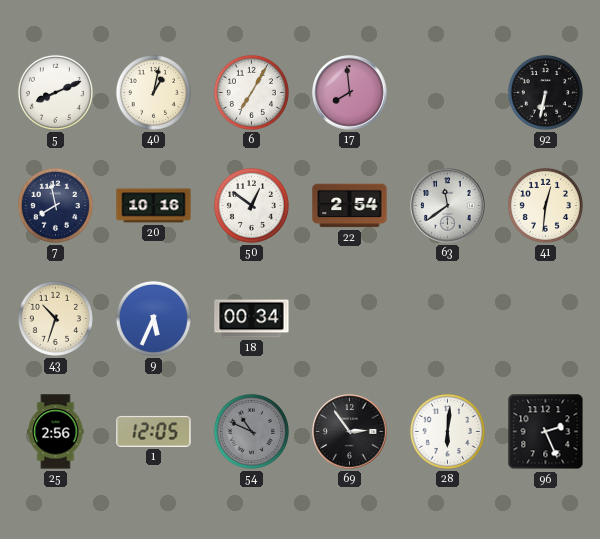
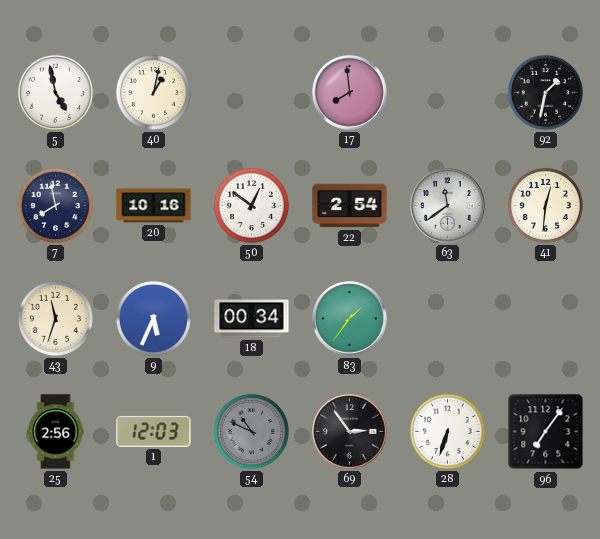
5: 8:11 -> 4:58 (55, 92)
6: 7:05 -> none (251, 92)
92: 6:32 -> 1:32 (545, 92)
43: 10:33 -> 11:33 (55, 318)
83: none -> 1:36 (350, 319)
1: 12:05 -> 12:03 (154, 431)
28: 6:01 -> 6:33 (447, 431)
96: 2:26 -> 7:06 (546, 432)
